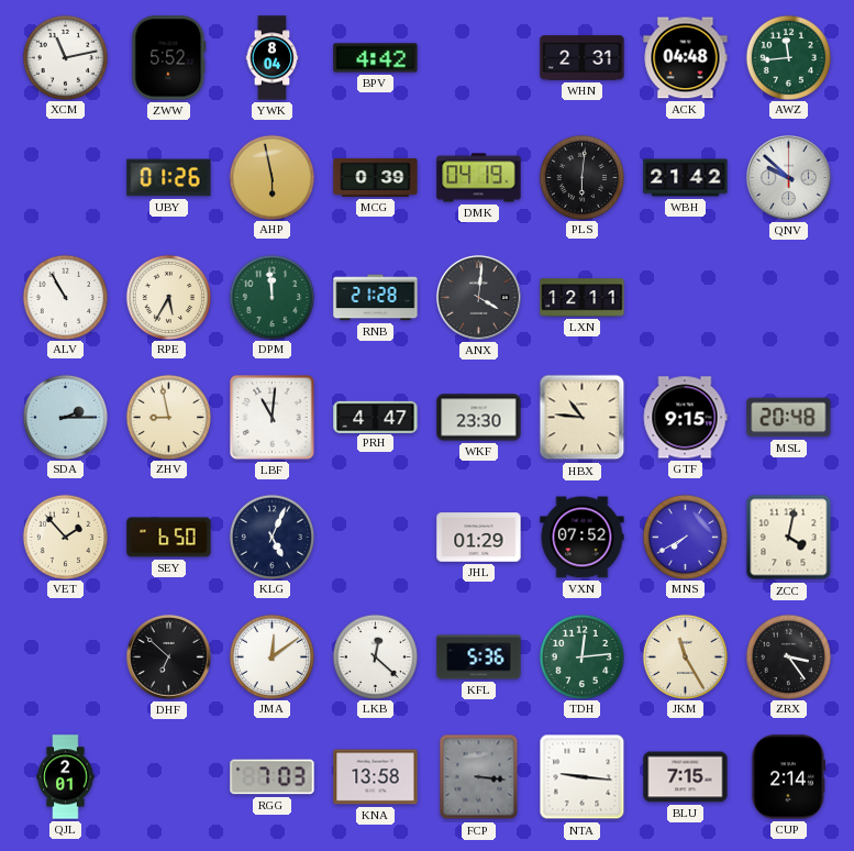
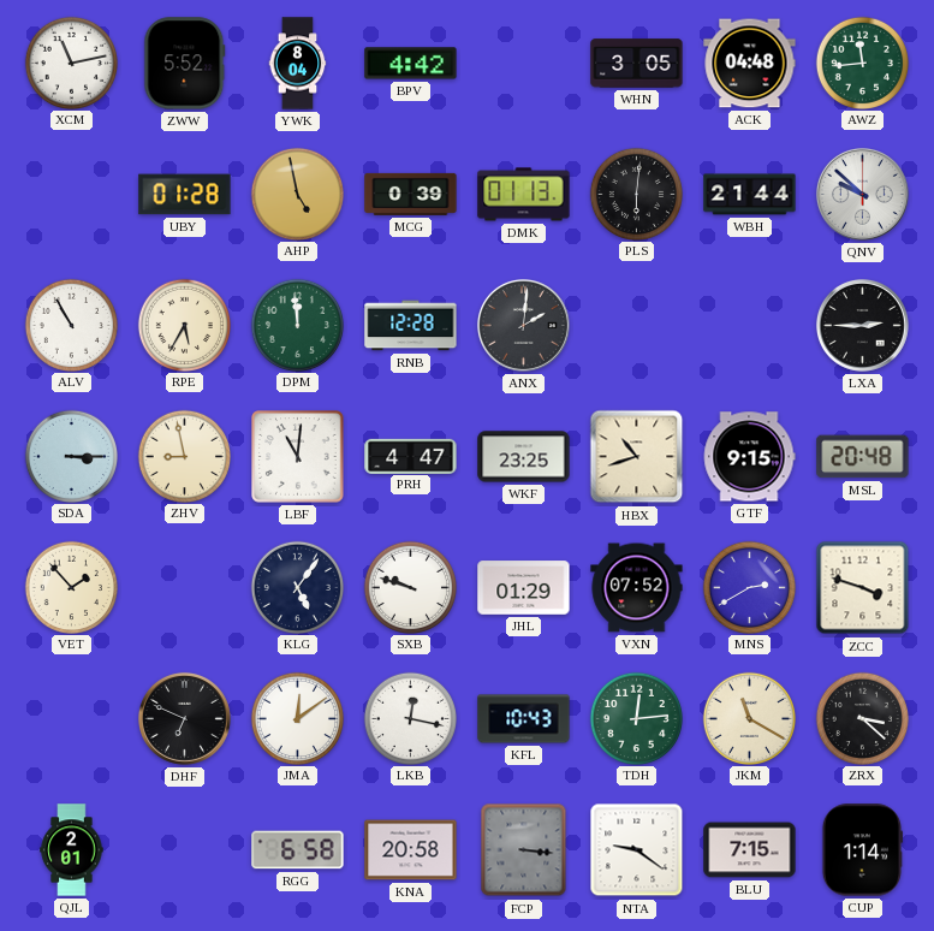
WHN: 2:31 -> 3:05 (637, 64)
UBY: 01:26 -> 01:28 (185, 195)
AHP: 5:58 -> 4:58 (297, 194)
DMK: 04:19 -> 01:13 (524, 195)
WBH: 21:42 -> 21:44 (750, 195)
RNB: 21:28 -> 12:28 (411, 326)
ANX: 4:01 -> 2:01 (523, 325)
LXN: 12:11 -> none (583, 298)
LXA: none -> 2:45 (862, 325)
SDA: 2:15 -> 3:15 (71, 456)
WKF: 23:30 -> 23:25 (524, 457)
HBX: 10:46 -> 10:42 (637, 457)
SEY: 6:50 -> none (169, 538)
KLG: 5:04 -> 5:06 (297, 587)
SXB: none -> 9:48 (410, 587)
MNS: 7:40 -> 2:40 (749, 587)
ZCC: 4:02 -> 3:48 (863, 588)
DHF: 6:52 -> 6:49 (184, 718)
LKB: 12:22 -> 12:17 (410, 718)
KFL: 5:36 -> 10:43 (524, 719)
JKM: 11:25 -> 11:20 (749, 718)
ZRX: 3:24 -> 3:22 (862, 718)
RGG: 7:03 -> 6:58 (298, 850)
KNA: 13:58 -> 20:58 (411, 850)
NTA: 9:16 -> 9:21 (637, 850)
CUP: 2:14 -> 1:14 (862, 850)
